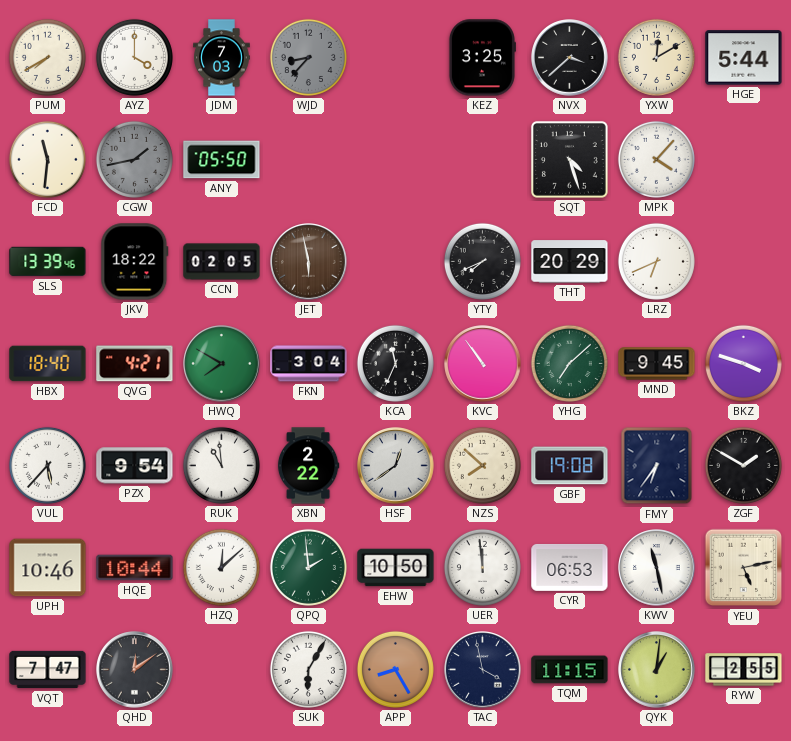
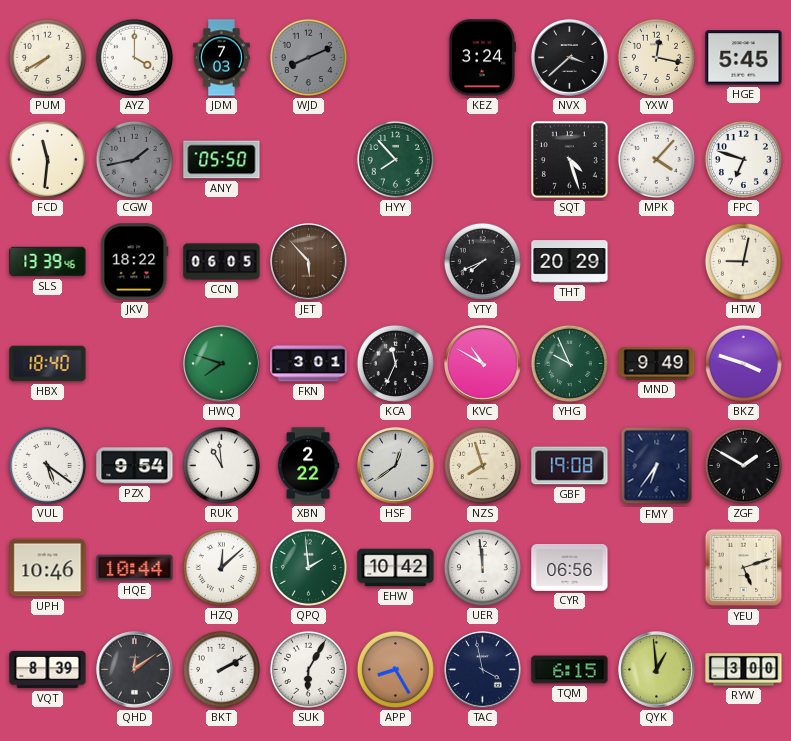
WJD: 8:37 -> 8:11 (308, 57)
KEZ: 3:25 -> 3:24 (482, 58)
YXW: 12:10 -> 12:17 (656, 57)
HGE: 5:44 -> 5:45 (744, 58)
HYY: none -> 7:53 (395, 159)
FPC: none -> 6:48 (743, 159)
CCN: 02:05 -> 06:05 (222, 262)
JET: 5:58 -> 5:53 (309, 262)
LRZ: 6:41 -> none (656, 261)
HTW: none -> 9:02 (743, 261)
QVG: 4:21 -> none (135, 364)
HWQ: 7:50 -> 7:48 (222, 364)
FKN: 3:04 -> 3:01 (309, 364)
KVC: 10:54 -> 10:50 (483, 364)
YHG: 7:08 -> 9:56 (569, 363)
MND: 9:45 -> 9:49 (657, 364)
VUL: 5:37 -> 5:21 (47, 465)
NZS: 7:52 -> 7:57 (482, 465)
EHW: 10:50 -> 10:42 (396, 568)
CYR: 06:53 -> 06:56 (570, 568)
KWV: 11:28 -> none (657, 568)
YEU: 5:13 -> 5:12 (744, 568)
VQT: 7:47 -> 8:39 (48, 670)
BKT: none -> 2:10 (221, 669)
TQM: 11:15 -> 6:15 (570, 670)
QYK: 1:01 -> 12:59 (657, 670)
RYW: 2:55 -> 3:00 (744, 670)
